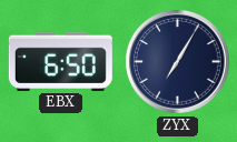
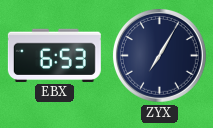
EBX: 6:50 -> 6:53 (54, 55)
